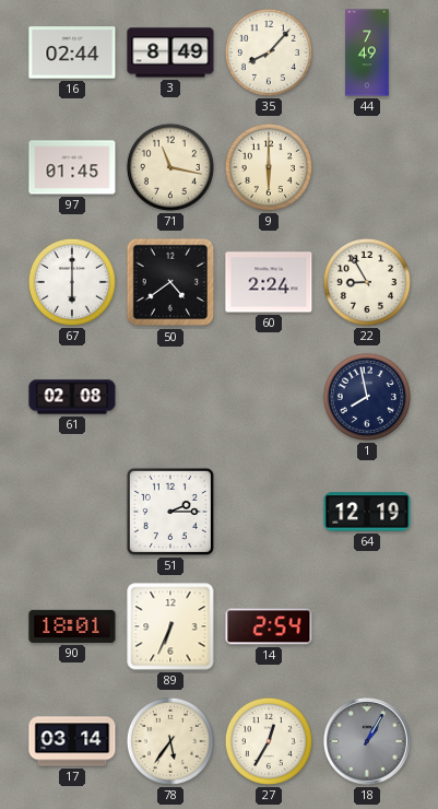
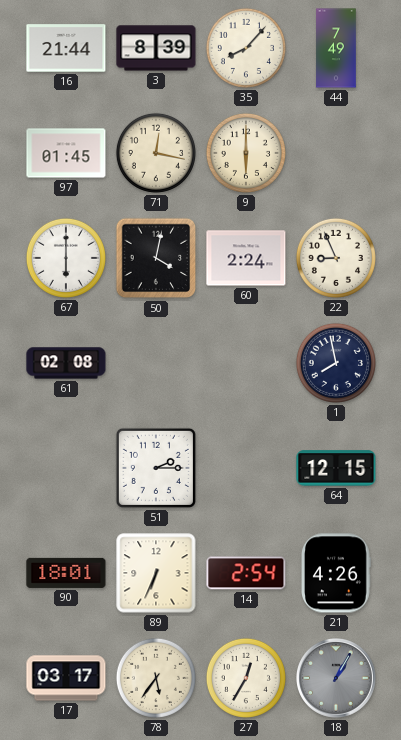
16: 02:44 -> 21:44 (66, 48)
3: 8:49 -> 8:39 (156, 48)
71: 11:17 -> 12:17 (156, 153)
50: 4:39 -> 4:02 (156, 258)
22: 8:55 -> 8:56 (336, 258)
64: 12:19 -> 12:15 (336, 468)
21: none -> 4:26 (336, 573)
17: 03:14 -> 03:17 (66, 678)
